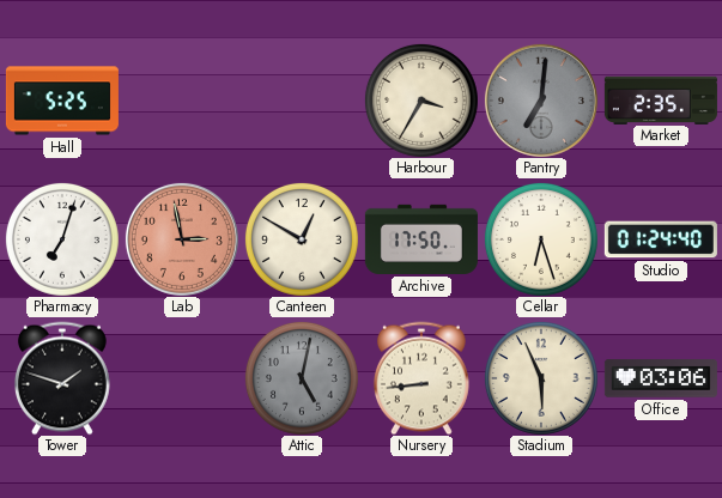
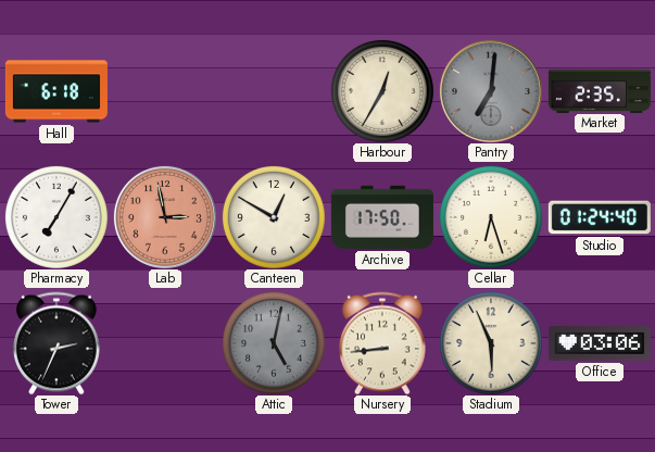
Hall: 5:25 -> 6:18 (56, 91)
Harbour: 3:35 -> 12:35 (382, 91)
Pharmacy: 7:03 -> 7:05 (56, 217)
Tower: 1:48 -> 2:34 (56, 343)
